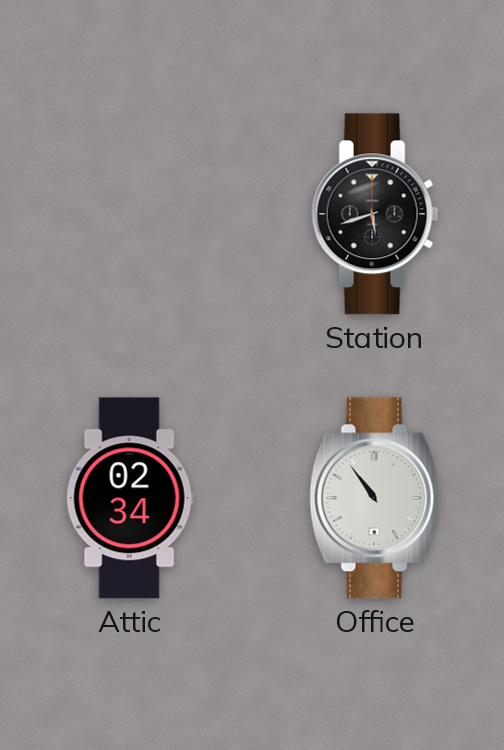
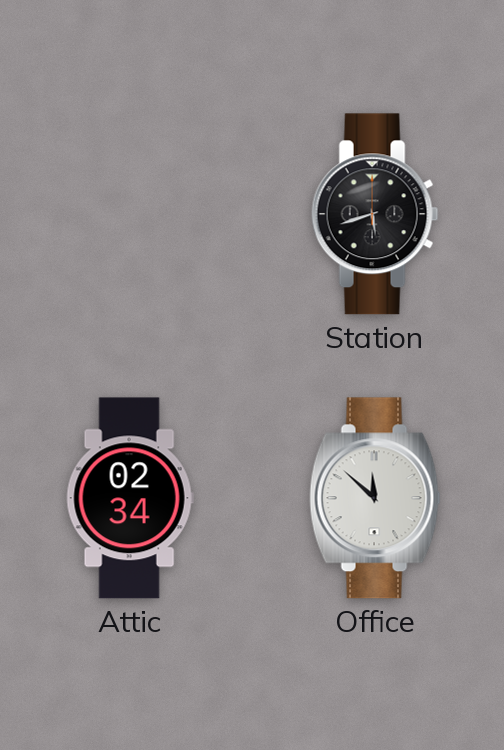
Office: 10:54 -> 11:52 (375, 498)
